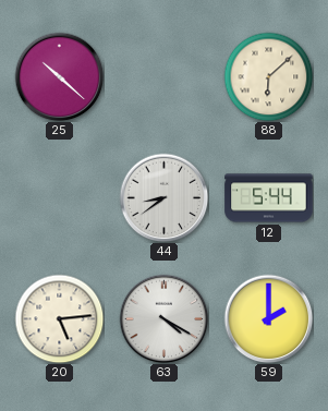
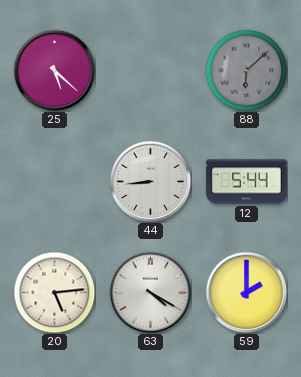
25: 10:22 -> 5:22 (54, 70)
88 dial: cream -> grey (246, 70)
44: 8:39 -> 8:44 (150, 181)
